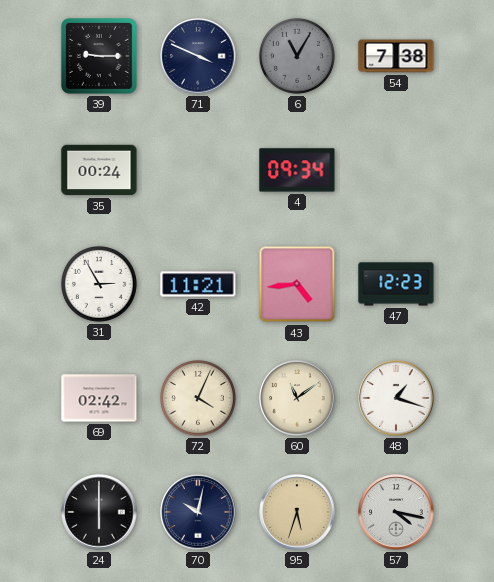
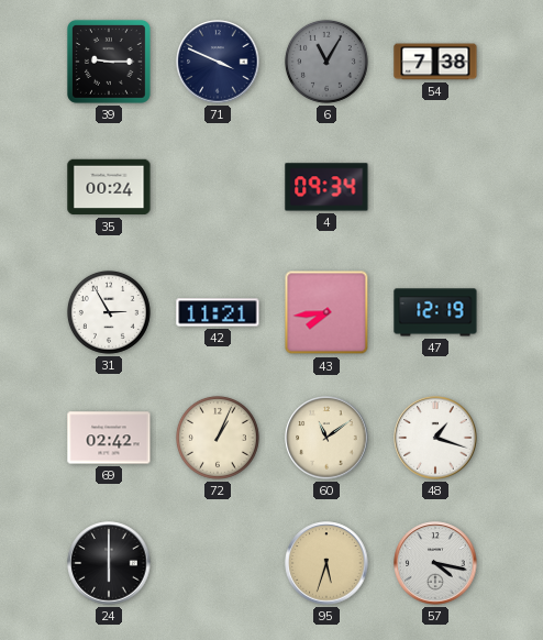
43: 4:44 -> 7:44 (326, 312)
47: 12:23 -> 12:19 (435, 312)
72: 4:04 -> 1:04 (218, 438)
70: 10:02 -> none (198, 512)
